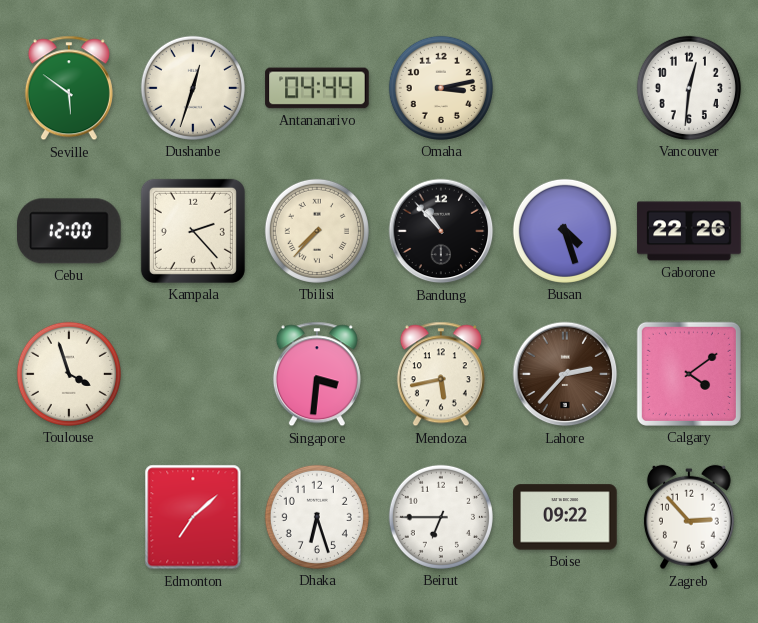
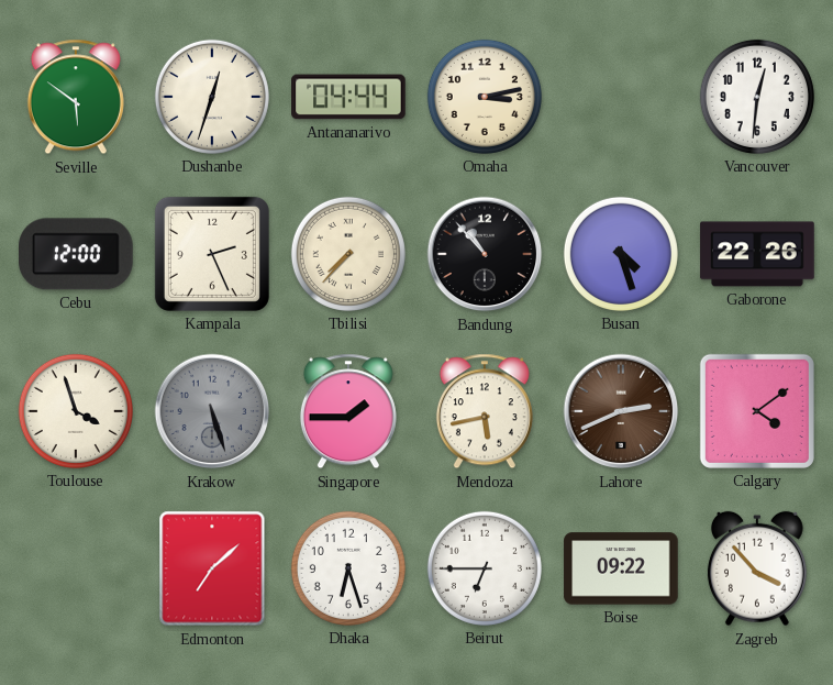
Kampala: 2:23 -> 2:26 (212, 254)
Krakow: none -> 5:27 (212, 411)
Singapore: 3:31 -> 1:45 (348, 411)
Lahore: 2:37 -> 2:41 (621, 411)
Zagreb: 2:53 -> 3:53 (757, 568)
